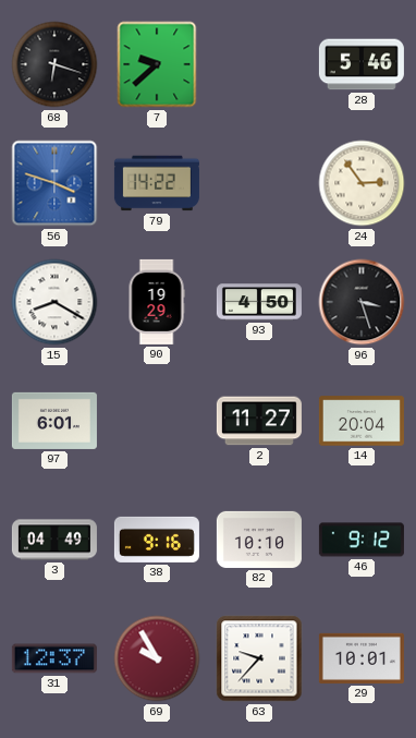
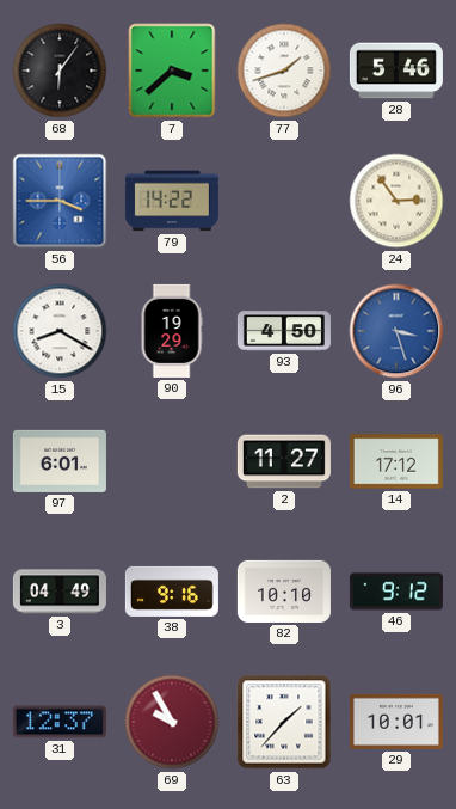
68: 6:18 -> 6:06 (60, 71)
7: 9:38 -> 3:38 (172, 71)
77: none -> 1:42 (284, 71)
56: 3:48 -> 3:45 (60, 201)
96 dial: black -> blue (396, 331)
14: 20:04 -> 17:12 (396, 461)
63: 9:37 -> 1:37 (284, 722)
